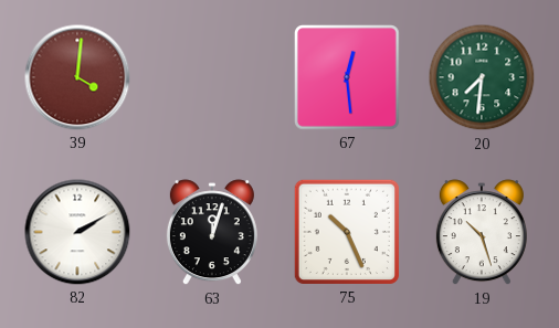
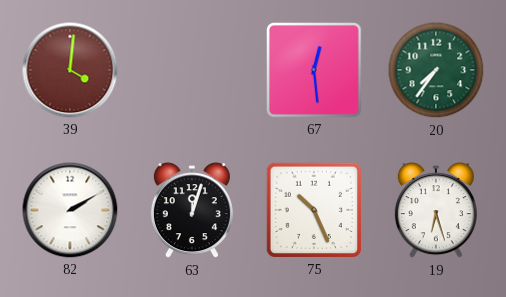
20: 7:31 -> 7:36 (436, 70)
19: 10:27 -> 6:27 (436, 211)
